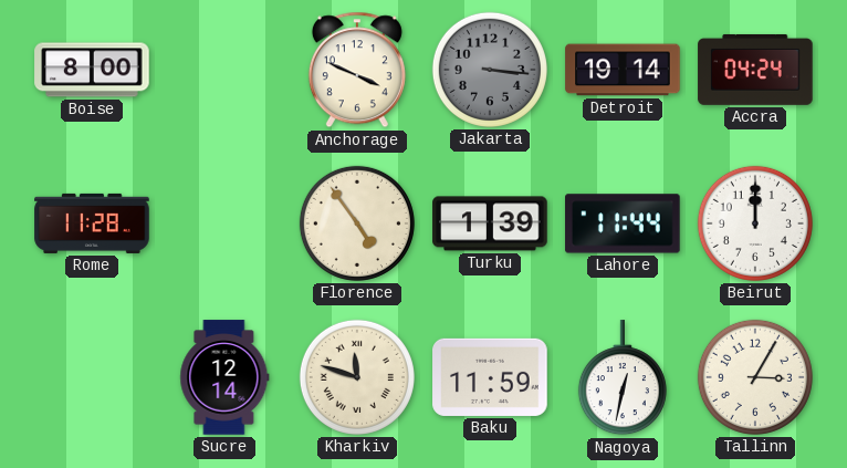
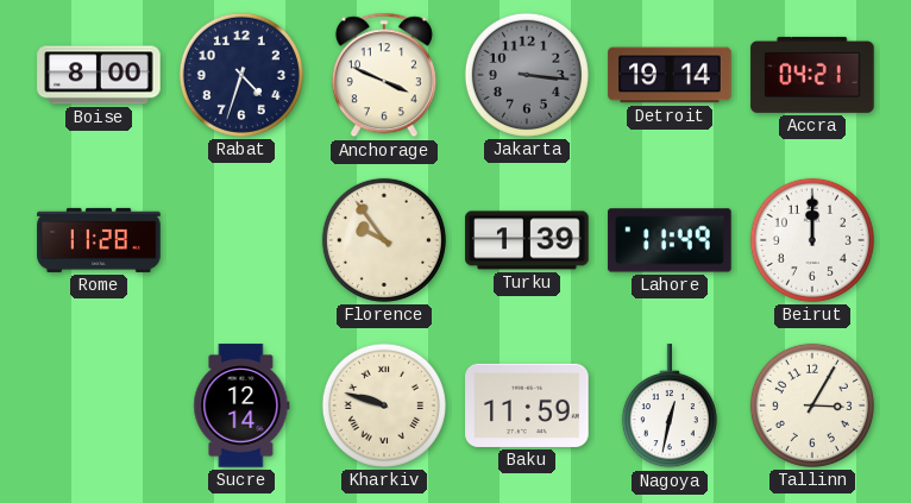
Rabat: none -> 4:33 (241, 75)
Accra: 04:24 -> 04:21 (812, 75)
Florence: 4:54 -> 9:54 (384, 240)
Lahore: 11:44 -> 11:49 (670, 240)
Kharkiv: 11:48 -> 9:48 (384, 405)
